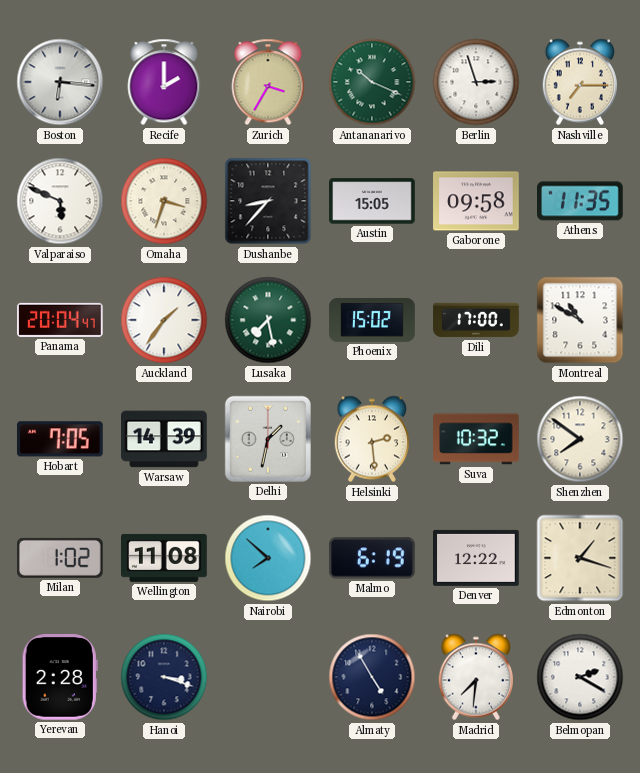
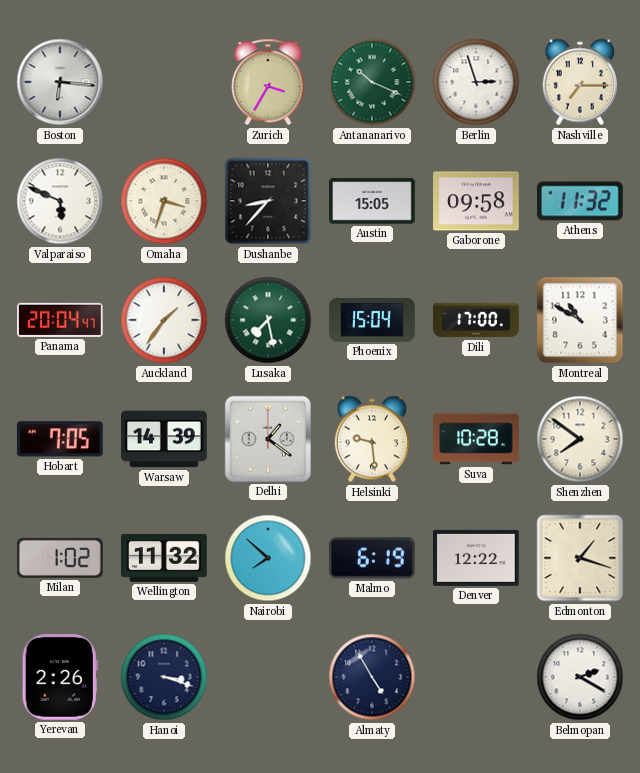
Recife: 2:00 -> none (164, 82)
Athens: 11:35 -> 11:32 (581, 201)
Phoenix: 15:02 -> 15:04 (372, 320)
Delhi: 1:32 -> 1:21 (268, 439)
Helsinki: 2:29 -> 9:29 (371, 439)
Suva: 10:32 -> 10:28 (476, 439)
Wellington: 11:08 -> 11:32 (165, 558)
Yerevan: 2:28 -> 2:26 (60, 678)
Madrid: 7:31 -> none (475, 677)
